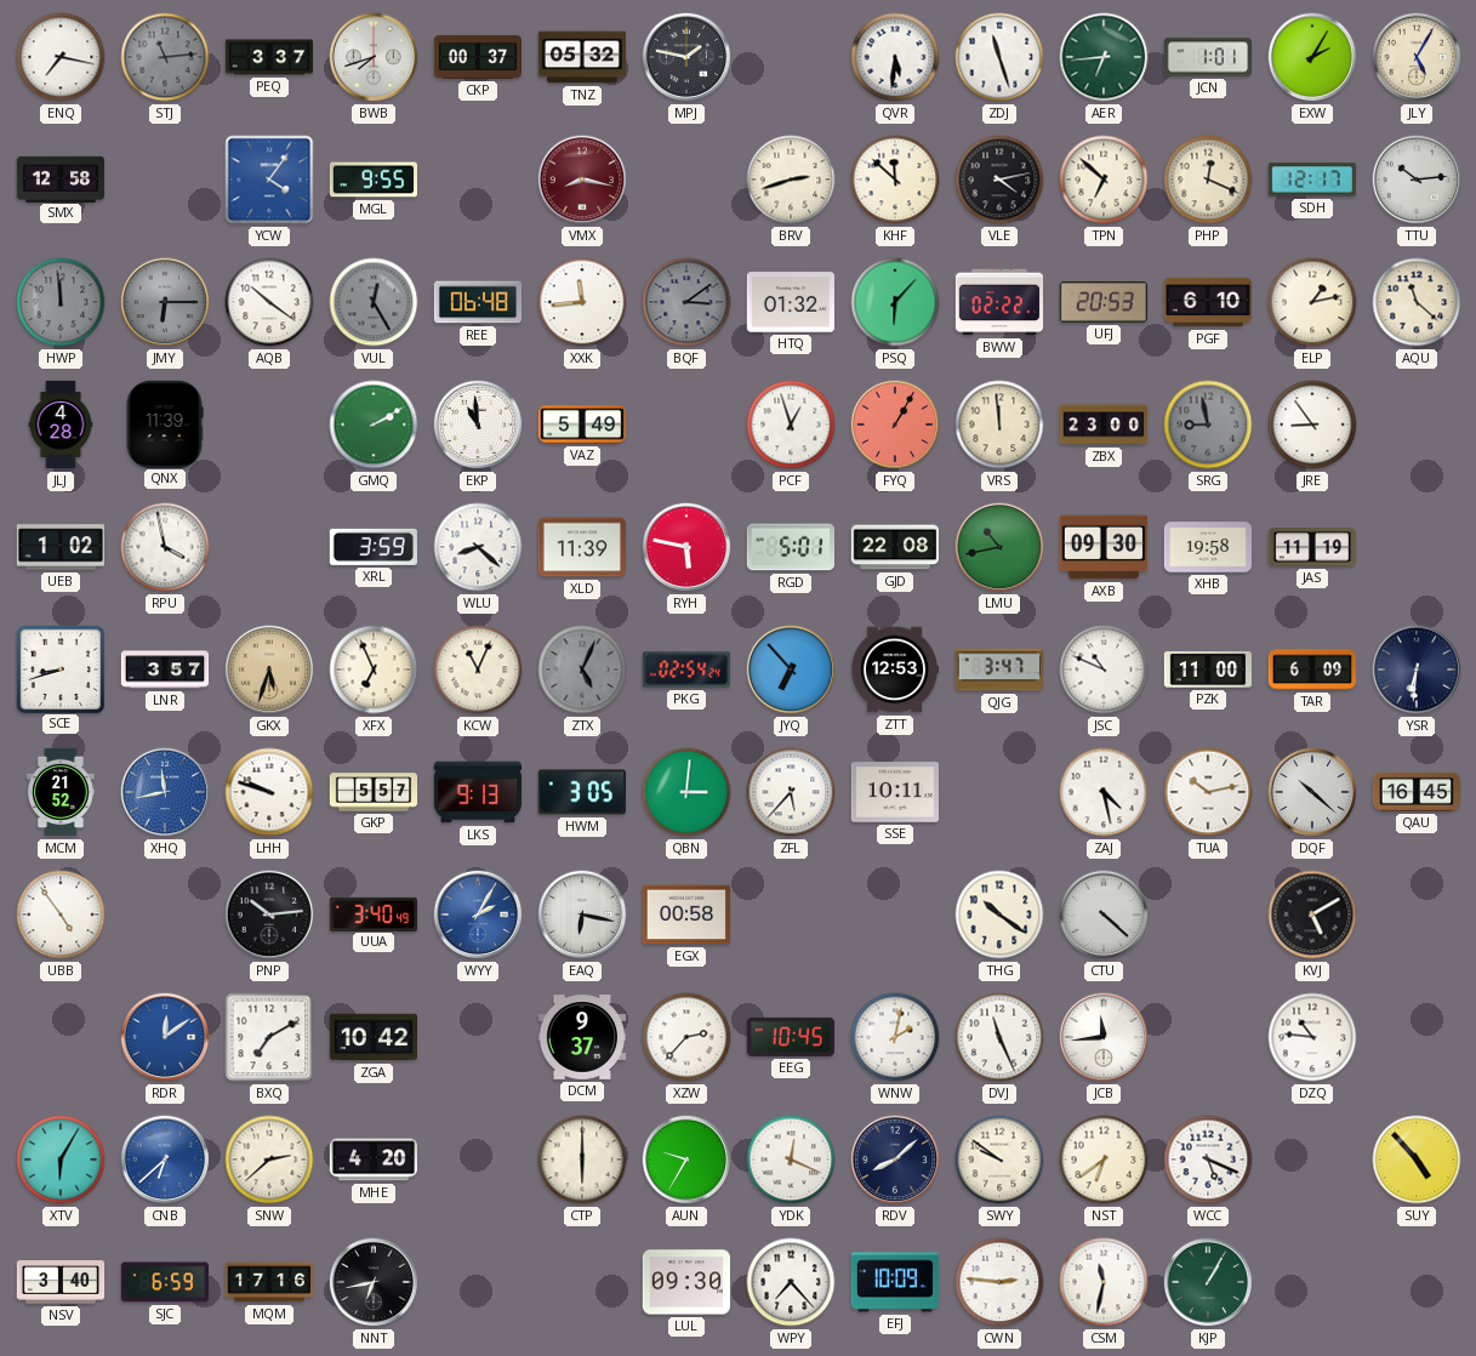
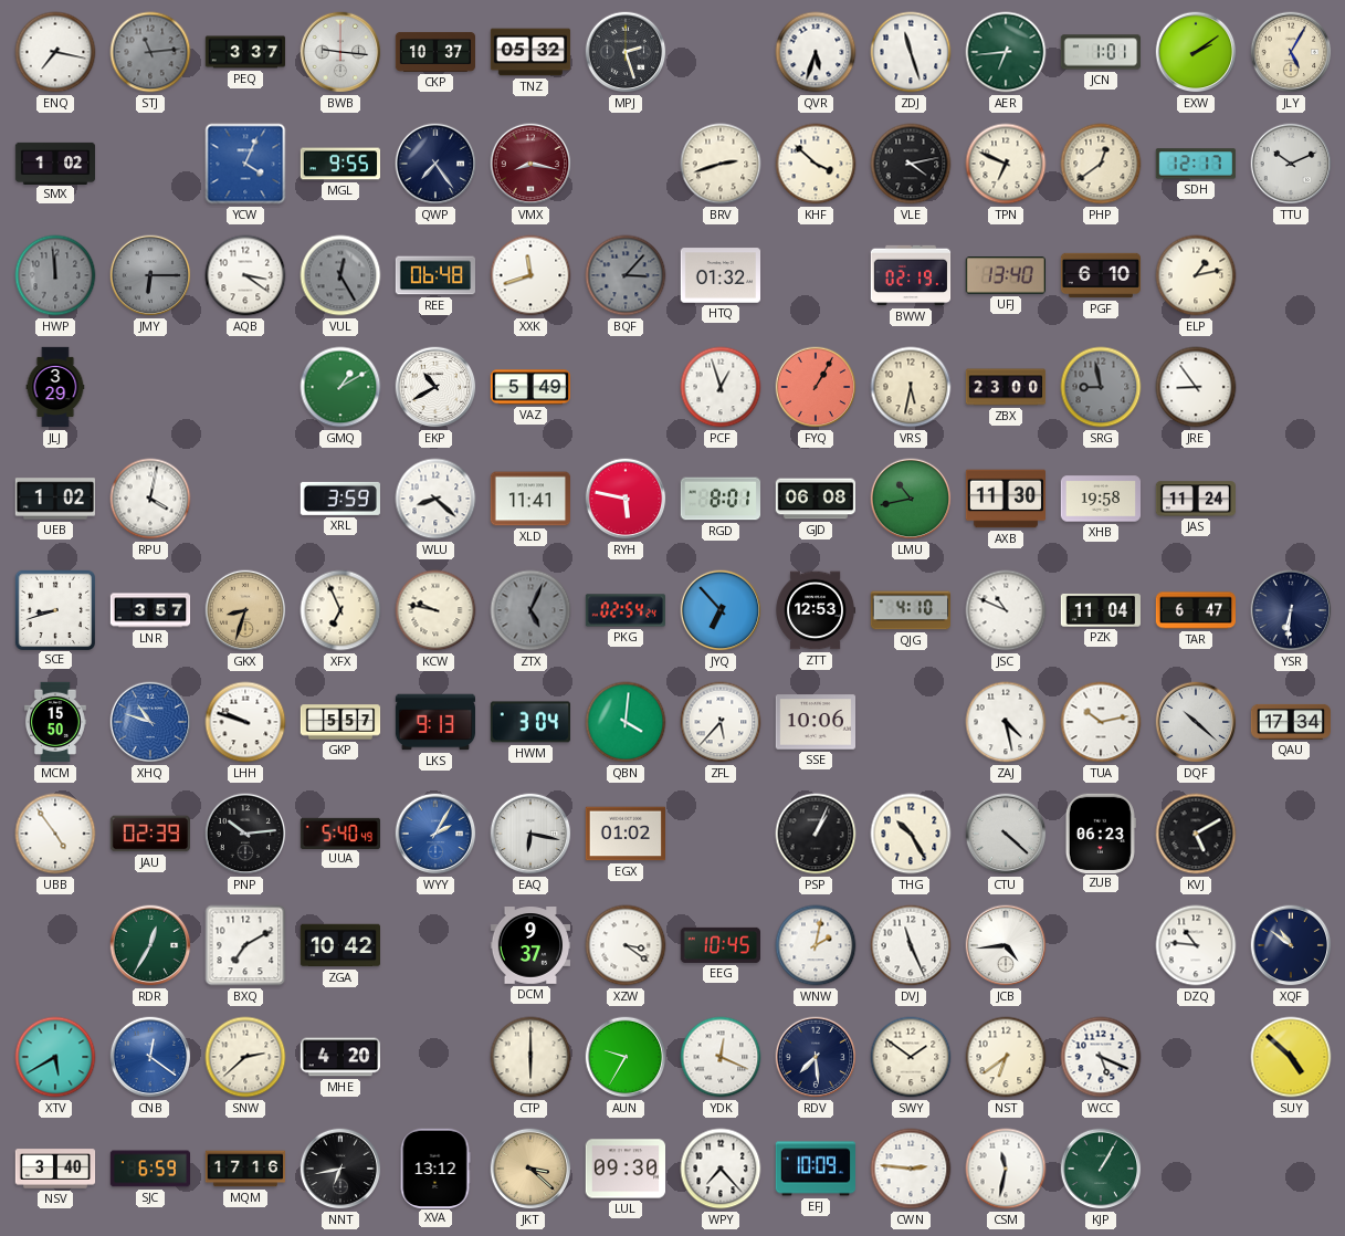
BWB: 7:42 -> 9:16 (340, 52)
CKP: 00:37 -> 10:37 (435, 52)
MPJ: 1:47 -> 2:27 (626, 52)
QVR: 5:31 -> 5:33 (816, 52)
EXW: 2:05 -> 2:09 (1196, 52)
SMX: 12:58 -> 1:02 (55, 163)
YCW: 4:06 -> 4:04 (245, 164)
QWP: none -> 7:24 (435, 164)
KHF: 11:52 -> 3:52 (816, 164)
TPN: 6:52 -> 6:49 (1006, 164)
PHP: 12:19 -> 12:39 (1101, 164)
TTU: 10:14 -> 10:11 (1291, 164)
AQB: 10:21 -> 3:21 (245, 275)
XXK: 11:44 -> 11:42 (530, 275)
BQF: 3:09 -> 3:07 (626, 275)
PSQ: 6:07 -> none (895, 302)
BWW: 02:22 -> 02:19 (911, 275)
UFJ: 20:53 -> 13:40 (1006, 275)
AQU: 11:22 -> none (1417, 302)
JLJ: 4:28 -> 3:29 (55, 387)
QNX: 11:39 -> none (165, 423)
GMQ: 2:10 -> 1:10 (340, 387)
EKP: 10:59 -> 10:40 (435, 387)
VRS: 11:59 -> 5:32 (911, 387)
RPU: 3:58 -> 4:02 (150, 499)
XLD: 11:39 -> 11:41 (529, 499)
RGD: 5:01 -> 8:01 (719, 499)
GJD: 22:08 -> 06:08 (815, 499)
AXB: 09:30 -> 11:30 (1005, 499)
JAS: 11:19 -> 11:24 (1195, 499)
GKX: 5:33 -> 8:33 (245, 610)
KCW: 11:04 -> 9:47 (435, 610)
QJG: 3:47 -> 4:10 (910, 610)
PZK: 11:00 -> 11:04 (1100, 610)
TAR: 6:09 -> 6:47 (1195, 610)
MCM: 21:52 -> 15:50 (55, 722)
XHQ: 11:43 -> 10:48 (150, 722)
HWM: 3:05 -> 3:04 (530, 722)
QBN: 3:01 -> 4:01 (626, 722)
SSE: 10:11 -> 10:06 (815, 722)
QAU: 16:45 -> 17:34 (1291, 722)
JAU: none -> 02:39 (149, 834)
UUA: 3:40 -> 5:40 (339, 832)
EGX: 00:58 -> 01:02 (624, 834)
PSP: none -> 1:04 (816, 834)
THG: 10:21 -> 10:25 (911, 834)
ZUB: none -> 06:23 (1101, 832)
RDR: 12:09 -> 12:35 (150, 945)
RDR dial: blue -> green (150, 945)
XZW: 2:37 -> 3:21 (626, 945)
JCB: 11:44 -> 4:44 (1006, 945)
XQF: none -> 10:51 (1291, 945)
XTV: 6:05 -> 5:40 (55, 1057)
CNB: 6:38 -> 12:21 (150, 1057)
RDV: 8:08 -> 7:29 (816, 1057)
SWY: 9:51 -> 1:51 (911, 1057)
SUY: 4:53 -> 4:52 (1291, 1057)
XVA: none -> 13:12 (435, 1167)
JKT: none -> 3:22 (530, 1169)
